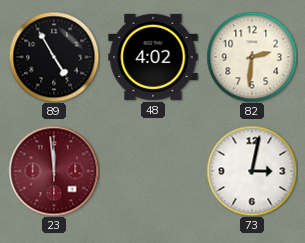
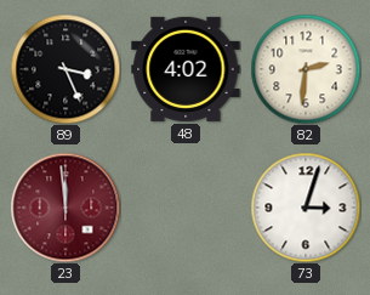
89: 4:55 -> 3:26 (66, 69)
73: 3:02 -> 3:03 (306, 208)
